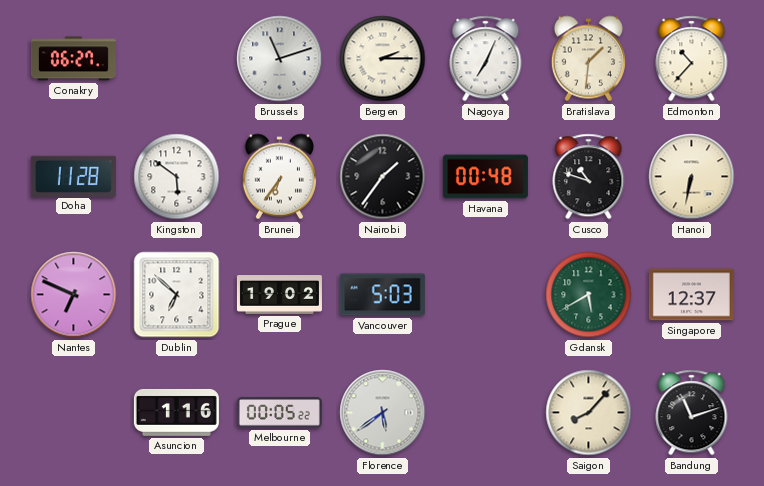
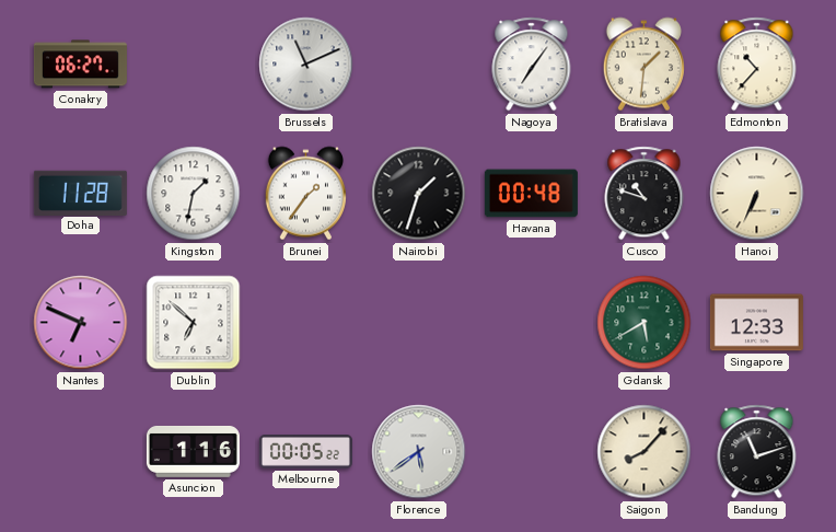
Brussels: 11:12 -> 11:11 (306, 65)
Bergen: 2:15 -> none (383, 59)
Nagoya: 7:04 -> 7:06 (532, 65)
Kingston: 5:51 -> 1:32 (194, 194)
Brunei: 6:36 -> 1:36 (305, 194)
Nairobi: 1:36 -> 1:33 (419, 194)
Hanoi: 6:32 -> 6:34 (757, 194)
Prague: 19:02 -> none (279, 295)
Vancouver: 5:03 -> none (382, 295)
Singapore: 12:37 -> 12:33 (756, 323)
